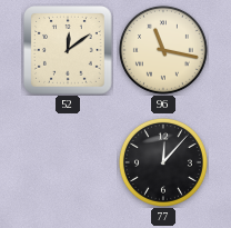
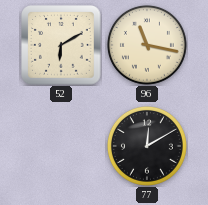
52: 12:09 -> 6:10 (62, 46)
77: 12:07 -> 12:10 (147, 146)
